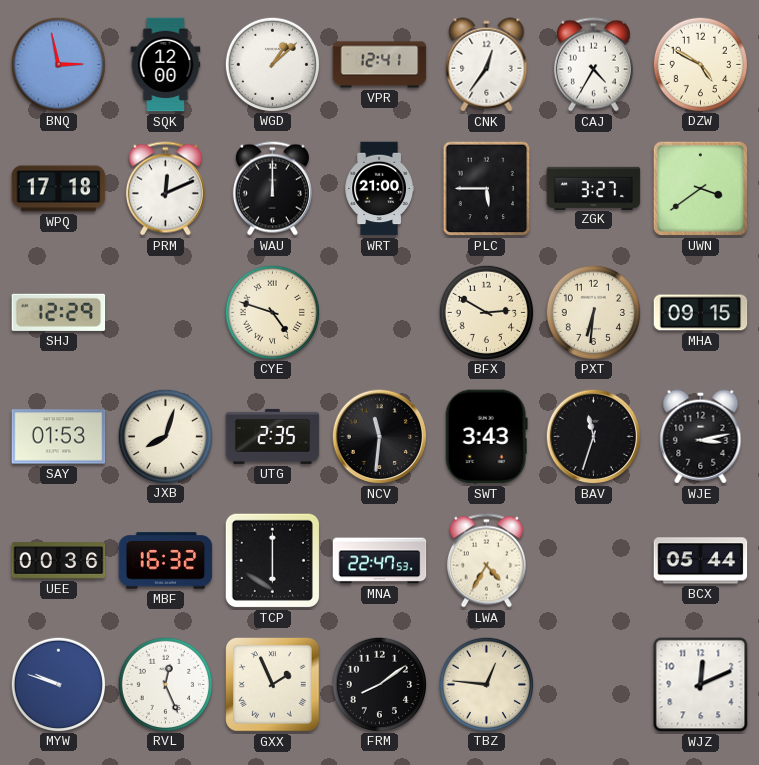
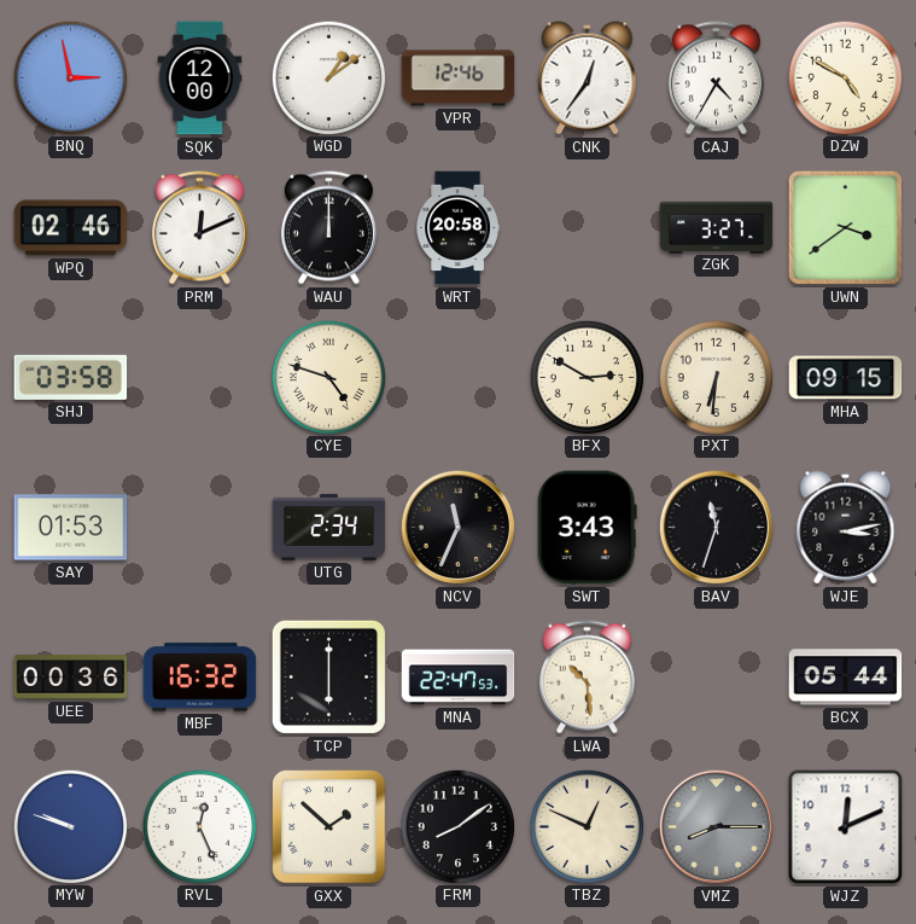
WGD: 1:08 -> 1:09 (328, 77)
VPR: 12:41 -> 12:46 (459, 79)
WPQ: 17:18 -> 02:46 (71, 228)
WRT: 21:00 -> 20:58 (457, 228)
PLC: 5:45 -> none (487, 189)
SHJ: 12:29 -> 03:58 (71, 377)
JXB: 8:03 -> none (165, 436)
UTG: 2:35 -> 2:34 (329, 527)
NCV: 11:31 -> 11:34 (459, 528)
LWA: 4:35 -> 10:29 (587, 678)
GXX: 1:56 -> 1:52 (329, 827)
TBZ: 12:46 -> 12:49 (587, 826)
VMZ: none -> 8:15 (717, 827)
